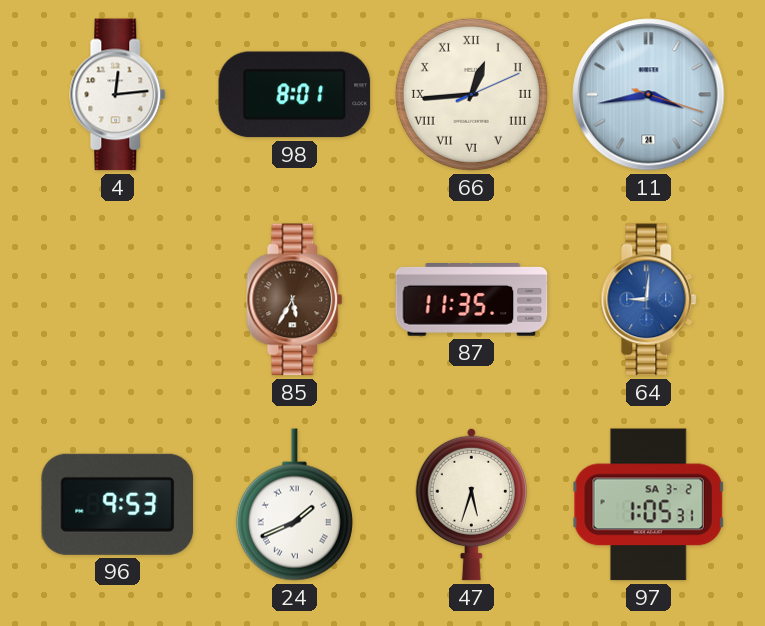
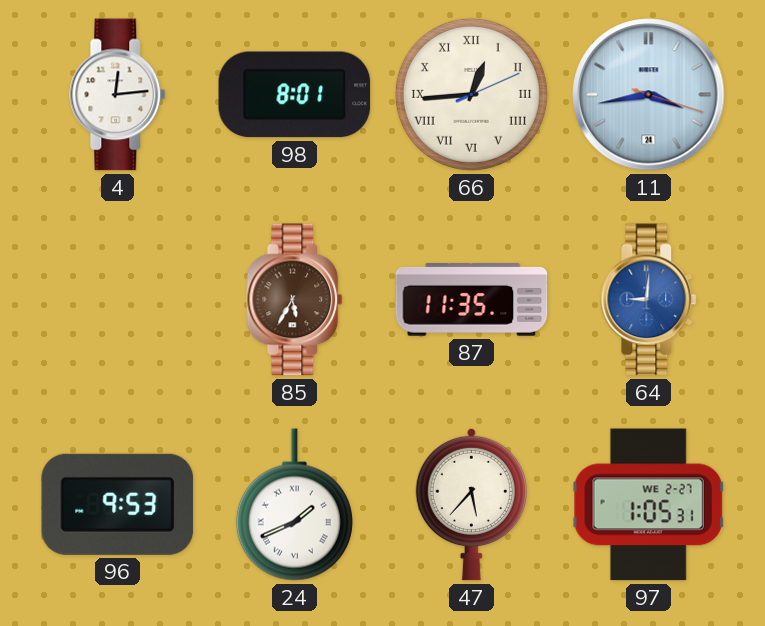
47: 5:33 -> 5:37 (471, 504)
97 date: SA 3-2 -> WE 2-27 (649, 505)
